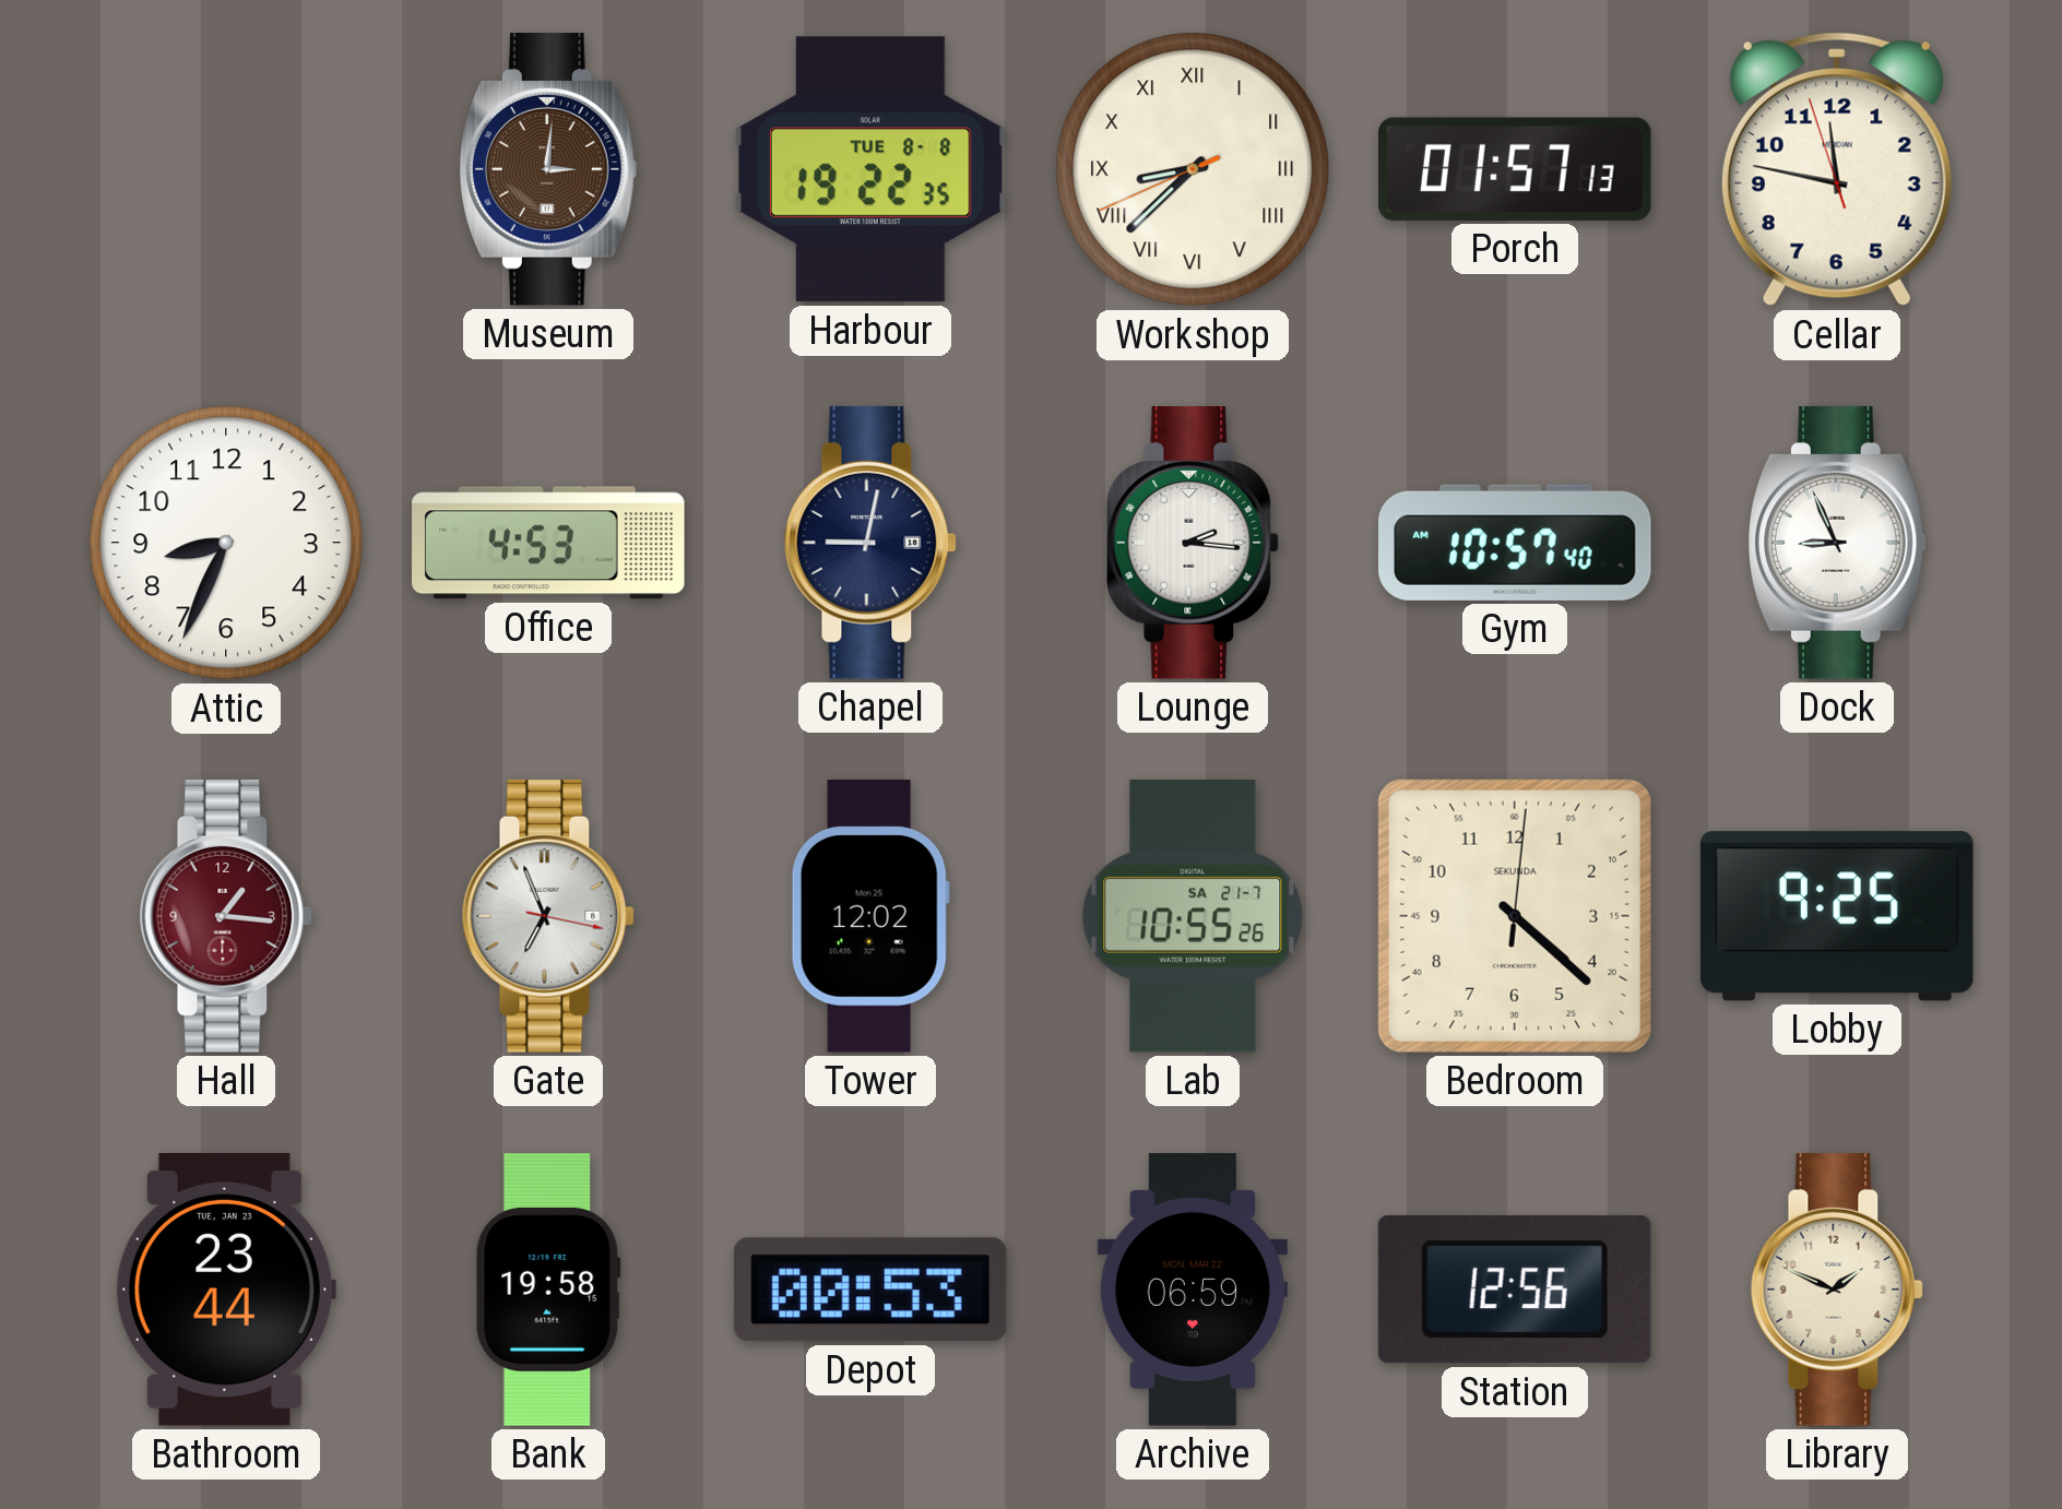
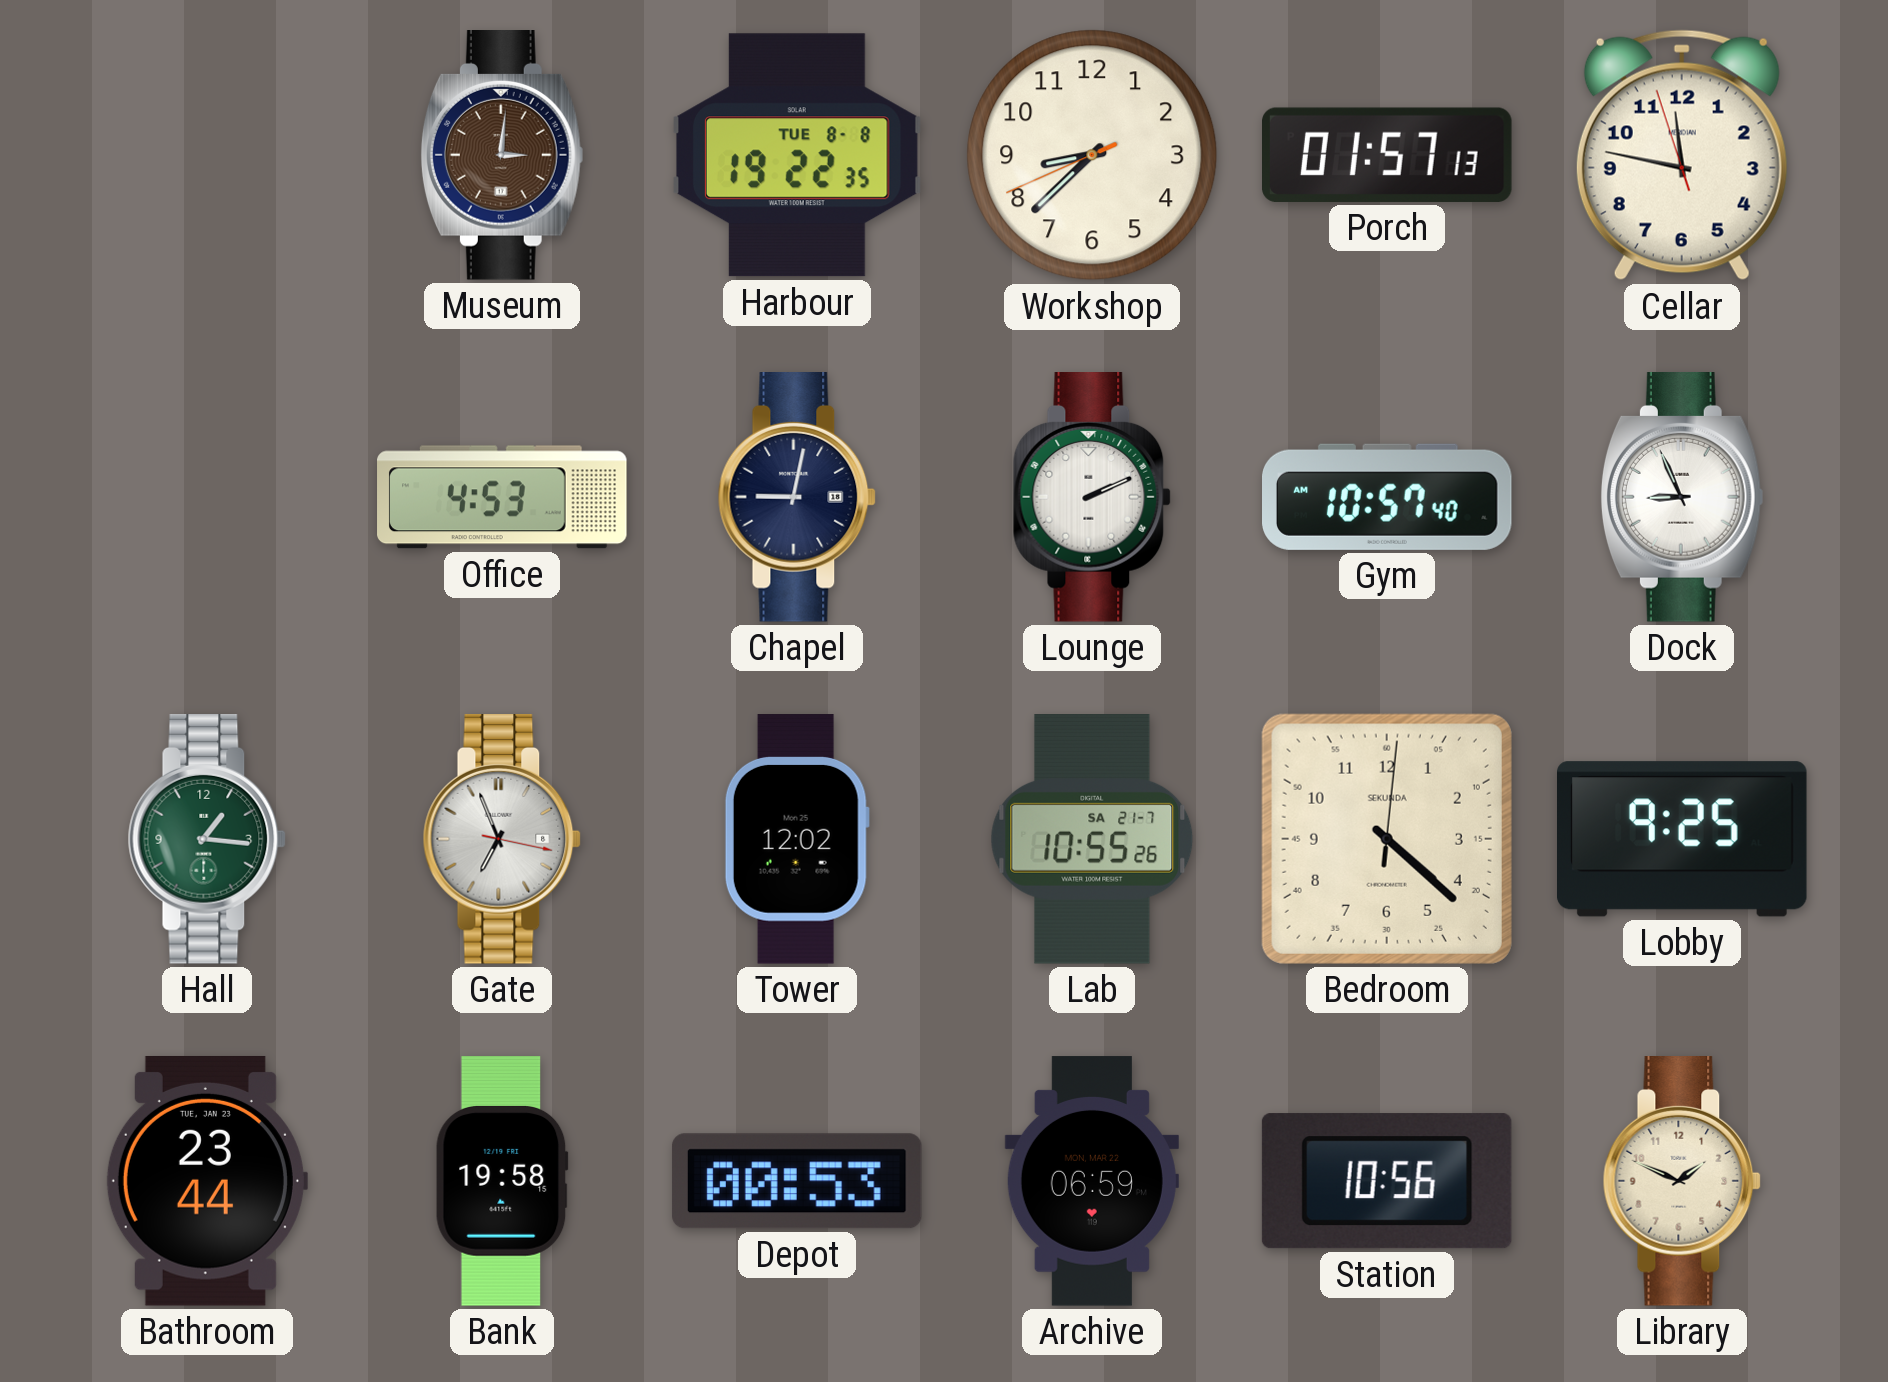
Workshop numerals: Roman -> Arabic (1092, 155)
Attic: 8:34 -> none (226, 543)
Lounge: 2:16 -> 2:11 (1092, 498)
Hall dial: burgundy -> green (207, 840)
Station: 12:56 -> 10:56 (1387, 1181)
